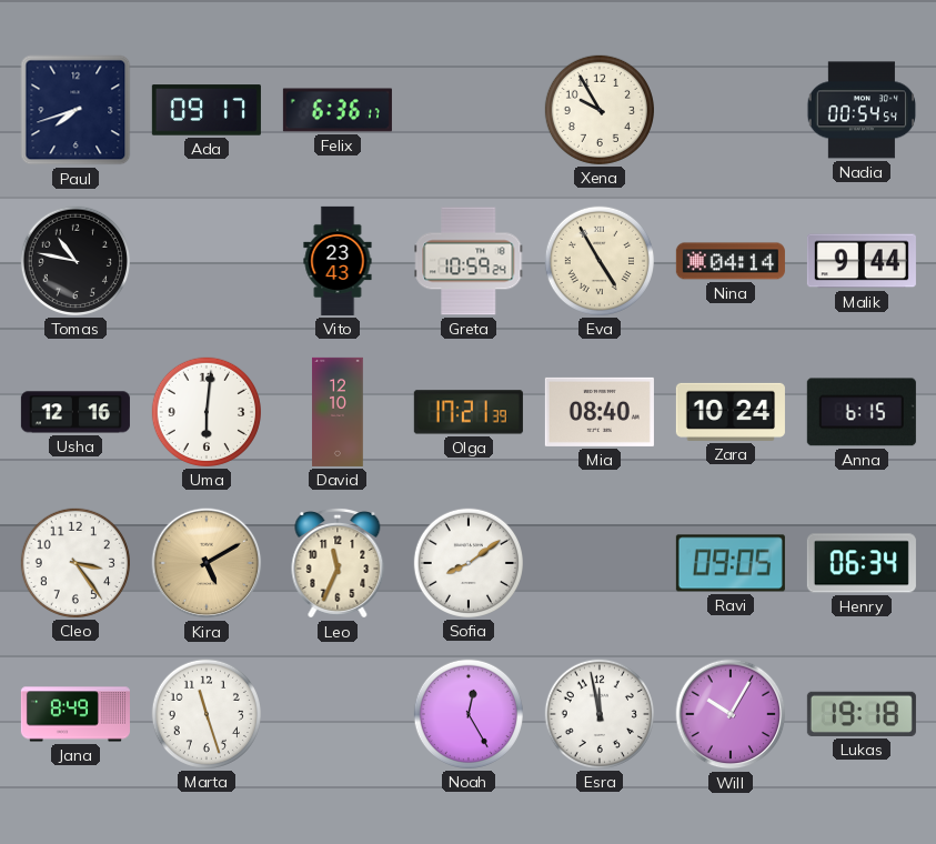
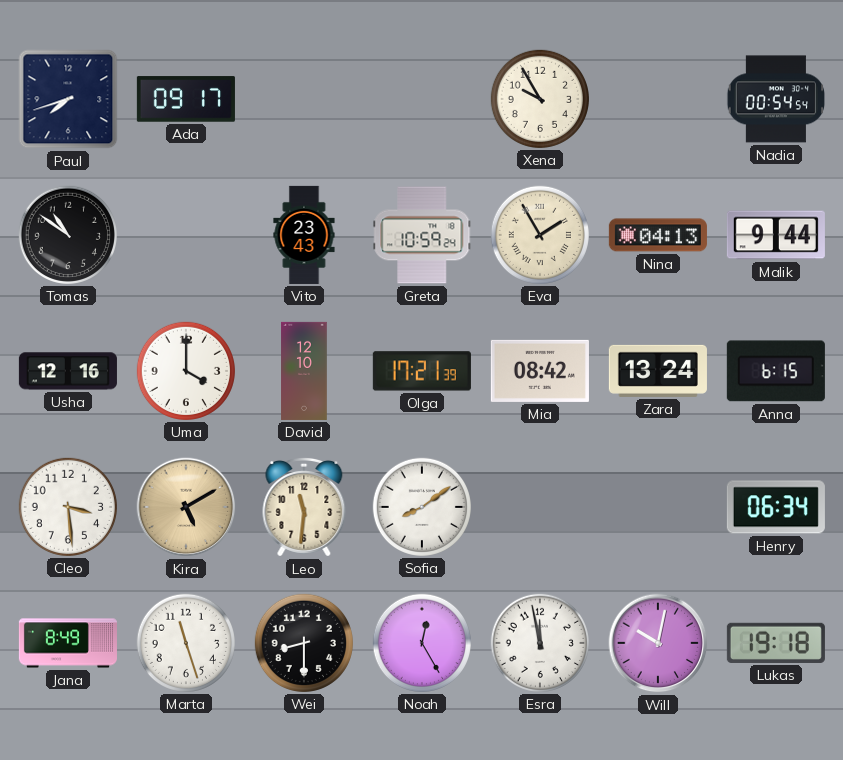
Felix: 6:36 -> none (338, 110)
Tomas: 10:47 -> 10:51 (68, 235)
Eva: 4:55 -> 1:55 (540, 235)
Nina: 04:14 -> 04:13 (658, 235)
Uma: 6:01 -> 4:00 (186, 371)
Mia: 08:40 -> 08:42 (540, 371)
Zara: 10:24 -> 13:24 (658, 371)
Cleo: 3:24 -> 3:29 (68, 507)
Leo: 11:34 -> 11:31 (304, 507)
Ravi: 09:05 -> none (731, 563)
Wei: none -> 8:30 (304, 643)
Will: 10:05 -> 10:02 (658, 643)
